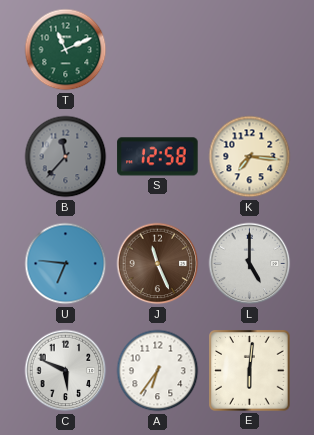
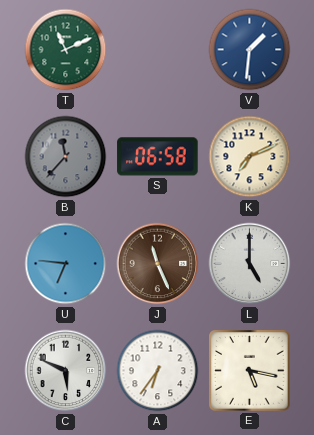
V: none -> 1:31 (250, 50)
S: 12:58 -> 06:58 (158, 157)
K: 7:16 -> 7:11 (250, 157)
E: 6:01 -> 5:17 (250, 371)
